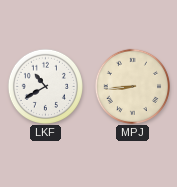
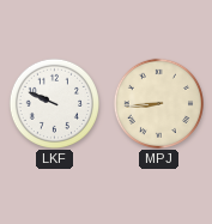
LKF: 10:40 -> 9:49 (54, 103)
